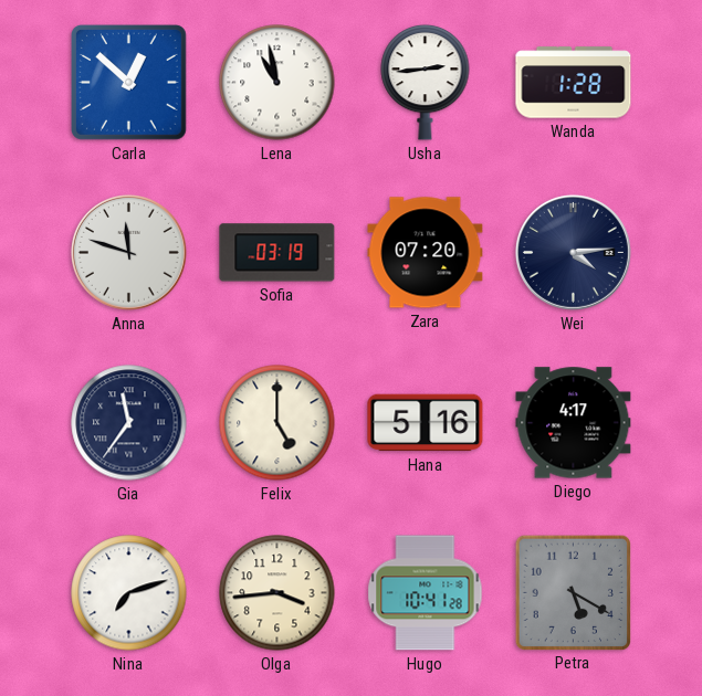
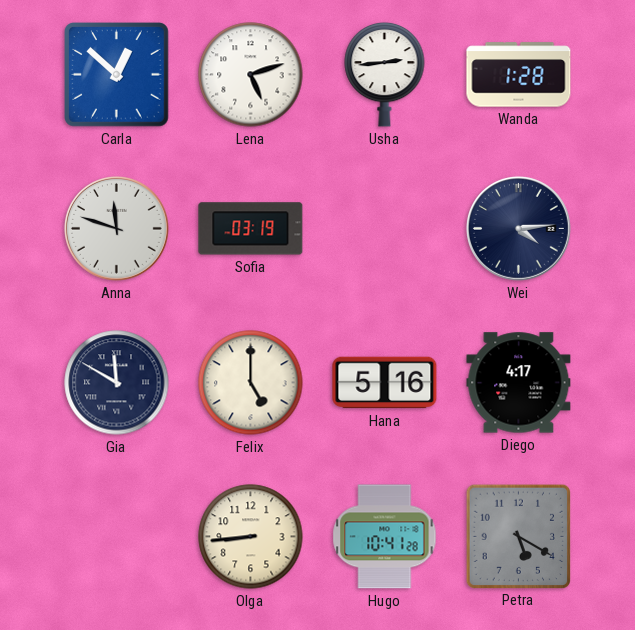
Lena: 10:58 -> 5:12 (251, 75)
Zara: 07:20 -> none (426, 253)
Gia: 11:36 -> 11:50 (117, 383)
Nina: 7:12 -> none (129, 593)
Olga: 3:44 -> 8:44 (251, 537)
